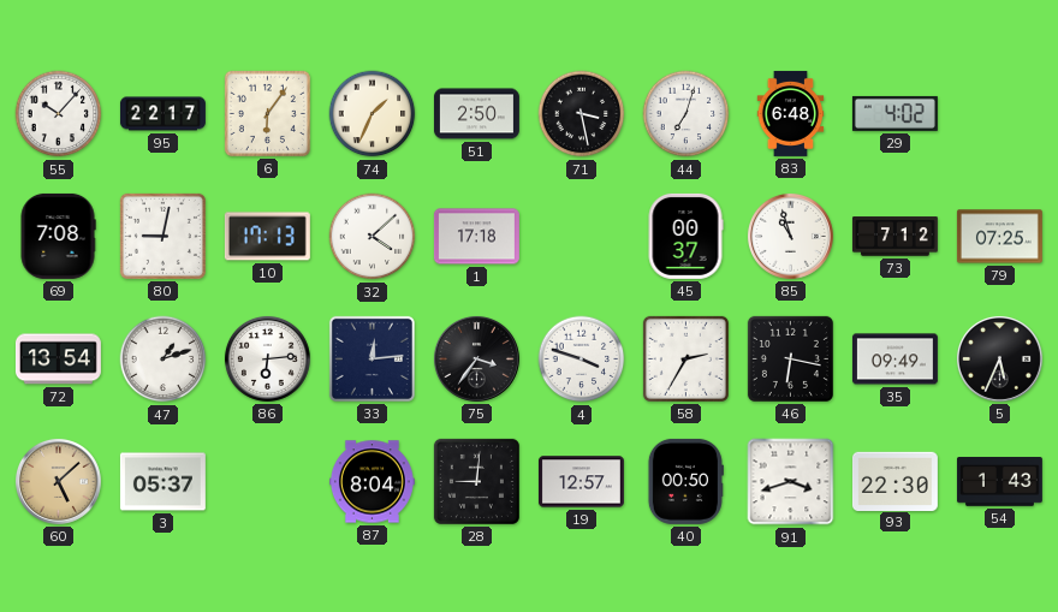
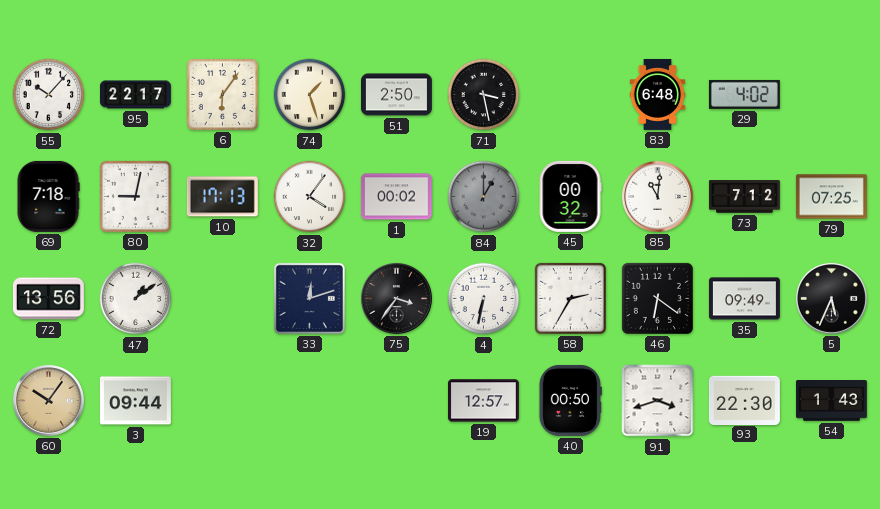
74: 1:34 -> 1:27 (310, 95)
44: 7:03 -> none (686, 114)
69: 7:08 -> 7:18 (48, 196)
32: 4:08 -> 4:06 (310, 197)
1: 17:18 -> 00:02 (396, 197)
84: none -> 1:00 (484, 197)
45: 00:37 -> 00:32 (570, 196)
85: 10:57 -> 11:01 (657, 196)
72: 13:54 -> 13:56 (48, 299)
47: 1:12 -> 1:09 (136, 299)
86: 6:14 -> none (267, 358)
33: 12:14 -> 12:12 (309, 298)
4: 3:48 -> 6:32 (484, 299)
46: 6:17 -> 6:21 (657, 298)
60: 5:08 -> 10:06 (48, 400)
3: 05:37 -> 09:44 (135, 401)
87: 8:04 -> none (372, 482)
28: 9:01 -> none (476, 481)
